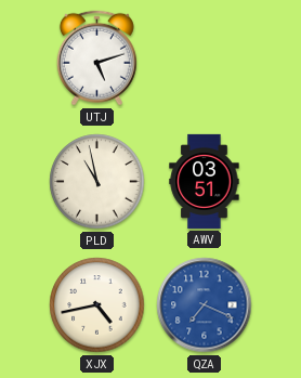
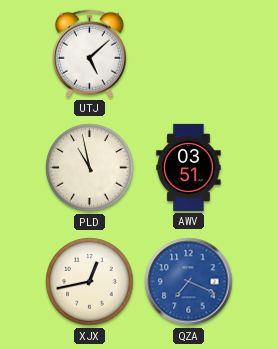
UTJ: 5:12 -> 5:08 (89, 54)
XJX: 4:43 -> 12:43 (90, 282)
